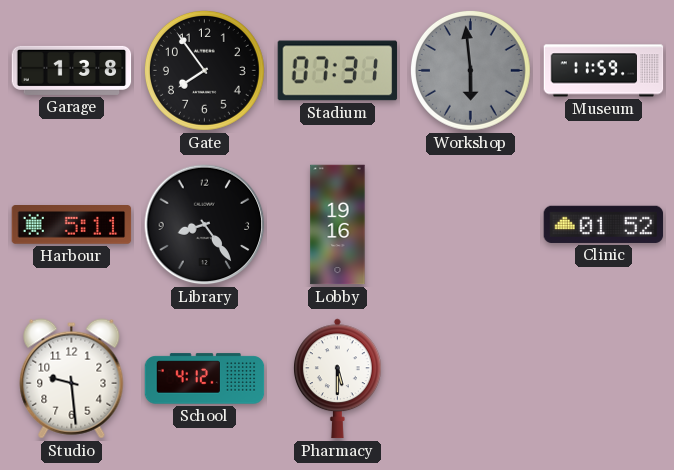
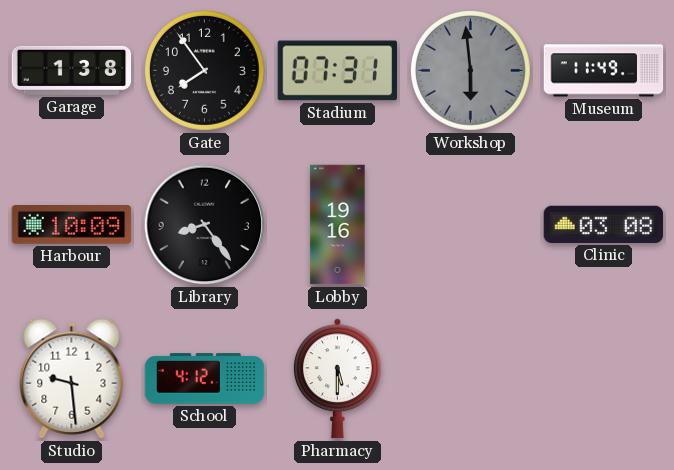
Museum: 11:59 -> 11:49 (604, 71)
Harbour: 5:11 -> 10:09 (72, 225)
Clinic: 01:52 -> 03:08 (604, 224)
